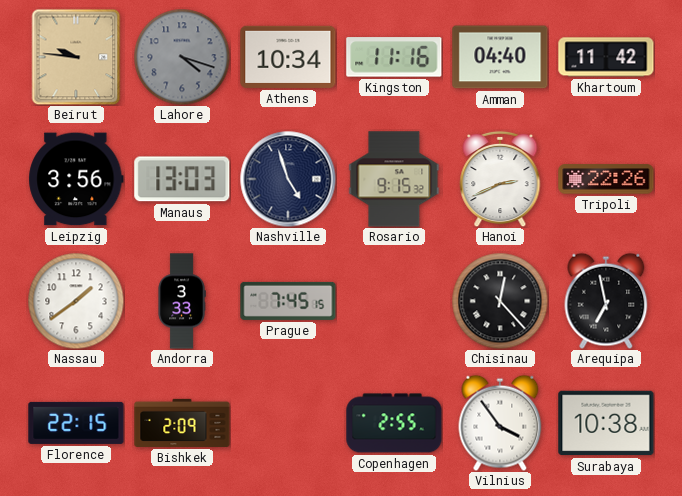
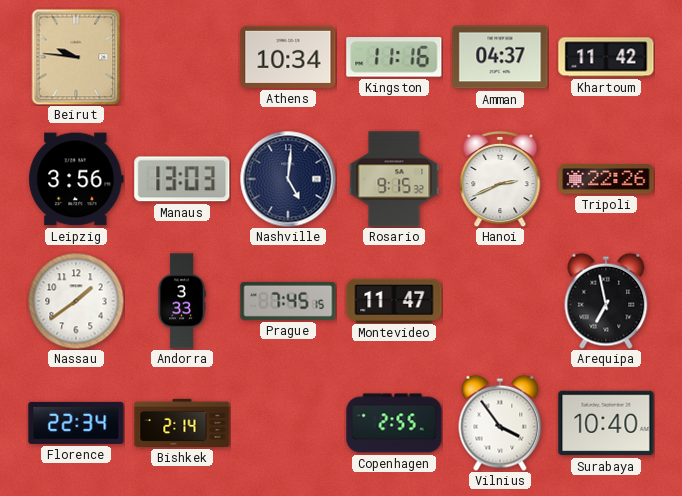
Lahore: 4:18 -> none (182, 57)
Amman: 04:40 -> 04:37 (500, 57)
Nashville: 4:57 -> 5:01 (288, 179)
Montevideo: none -> 11:47 (394, 300)
Chisinau: 12:23 -> none (500, 301)
Florence: 22:15 -> 22:34 (76, 423)
Bishkek: 2:09 -> 2:14 (182, 423)
Surabaya: 10:38 -> 10:40 (606, 423)
